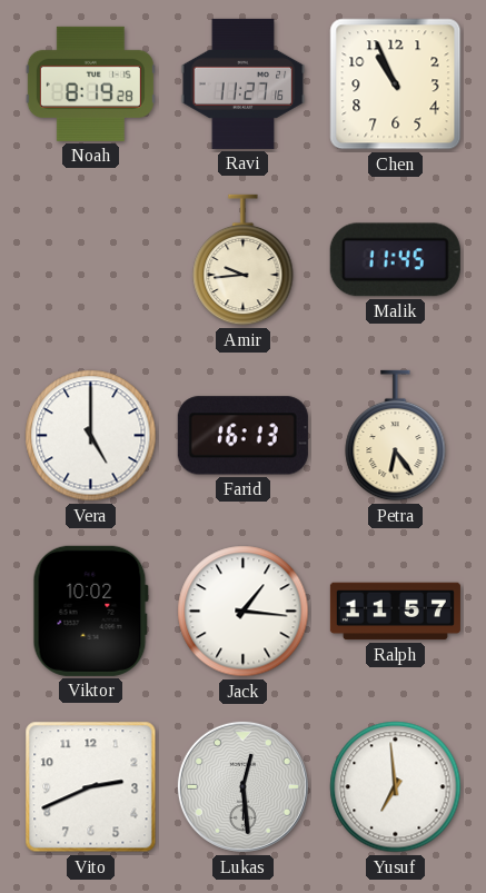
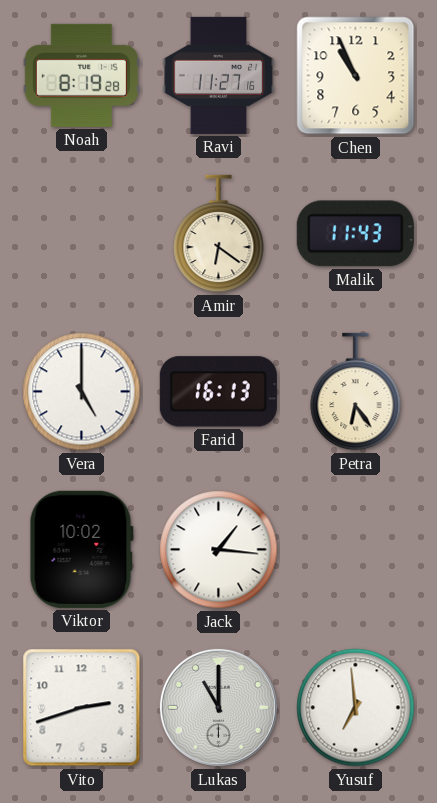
Amir: 9:44 -> 6:21 (219, 234)
Malik: 11:45 -> 11:43 (355, 234)
Ralph: 11:57 -> none (395, 612)
Vito: 2:41 -> 2:42 (82, 708)
Lukas: 12:29 -> 11:00 (218, 707)
